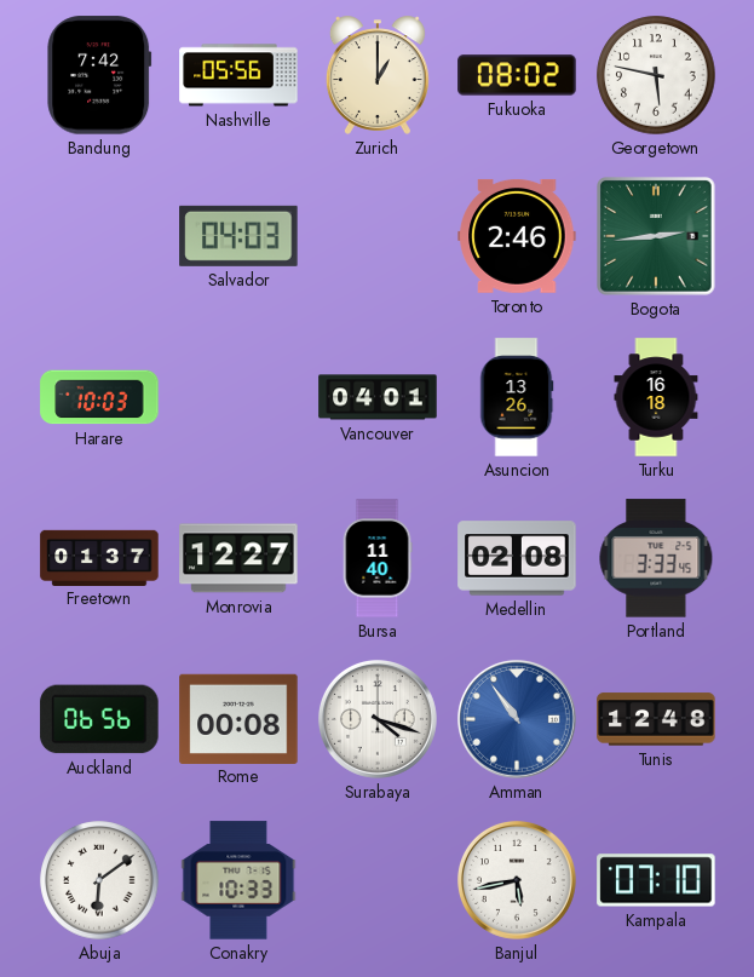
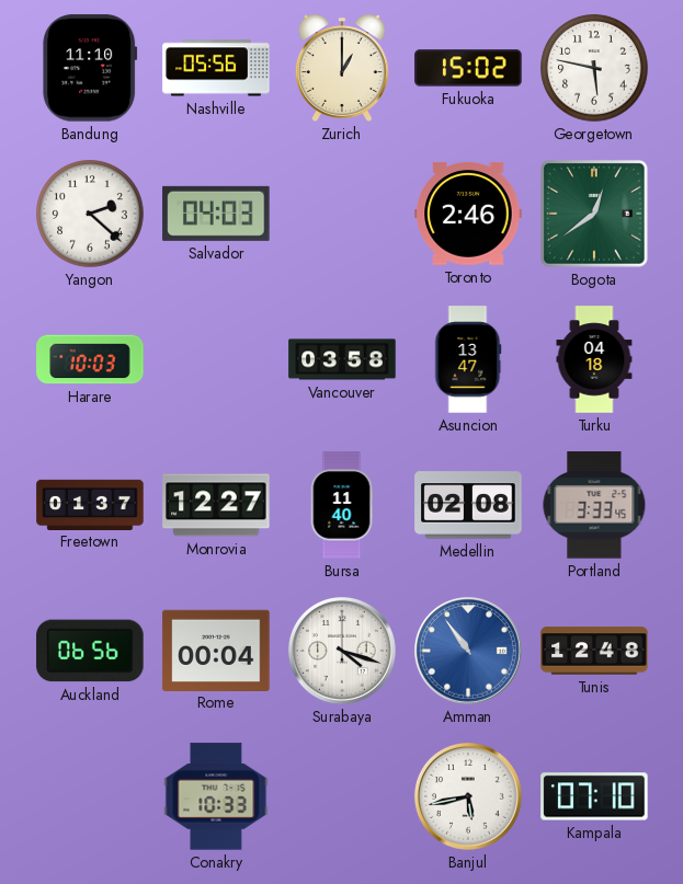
Bandung: 7:42 -> 11:10 (90, 68)
Fukuoka: 08:02 -> 15:02 (468, 68)
Yangon: none -> 2:22 (90, 214)
Bogota: 2:44 -> 12:39 (594, 214)
Vancouver: 04:01 -> 03:58 (342, 359)
Asuncion: 13:26 -> 13:47 (468, 359)
Turku: 16:18 -> 04:18 (594, 359)
Rome: 00:08 -> 00:04 (216, 650)
Abuja: 6:09 -> none (99, 880)
